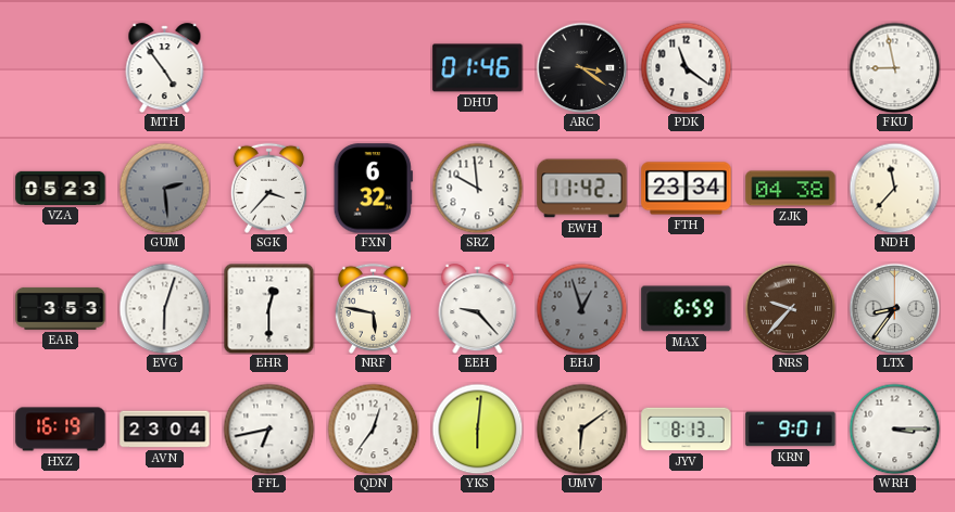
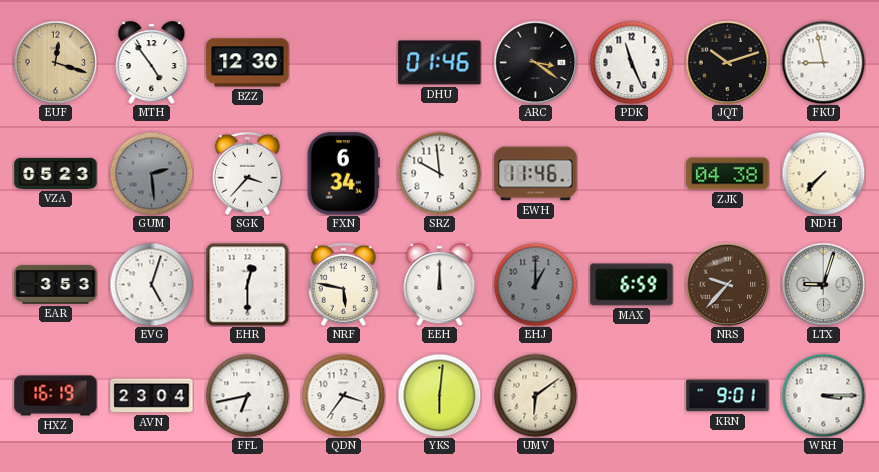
EUF: none -> 12:18 (55, 62)
BZZ: none -> 12:30 (248, 63)
PDK: 11:21 -> 11:26 (631, 62)
JQT: none -> 10:12 (727, 62)
FXN: 6:32 -> 6:34 (343, 174)
EWH: 11:42 -> 11:46 (536, 174)
FTH: 23:34 -> none (687, 189)
NDH: 11:37 -> 7:37 (823, 173)
EVG: 6:03 -> 5:03 (151, 284)
EEH: 9:23 -> 12:00 (440, 285)
EHJ: 12:57 -> 1:00 (535, 284)
LTX: 8:36 -> 9:03 (823, 284)
QDN: 12:36 -> 3:36 (343, 395)
JYV: 8:13 -> none (687, 430)
